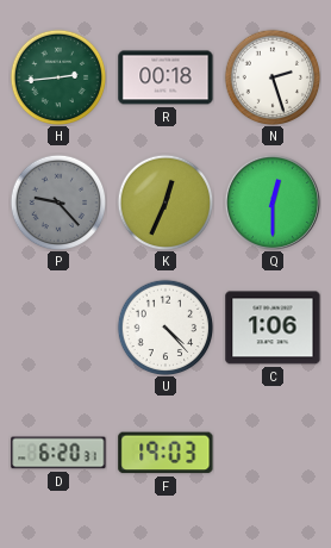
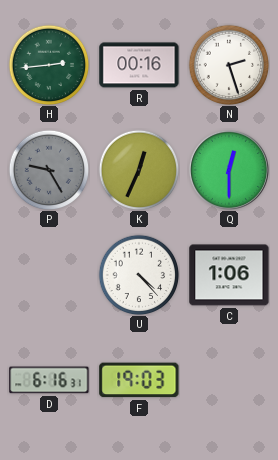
R: 00:18 -> 00:16 (139, 65)
P: 9:23 -> 9:25 (49, 170)
D: 6:20 -> 6:16 (49, 380)
